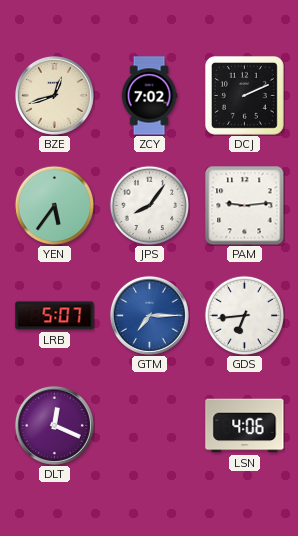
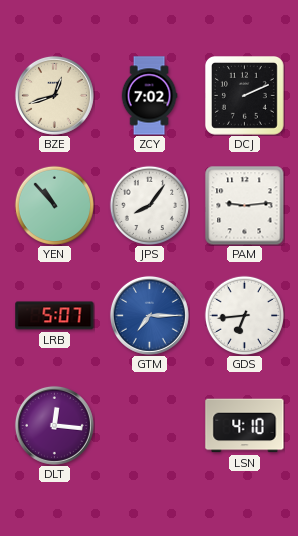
YEN: 5:36 -> 10:53 (54, 205)
DLT: 12:19 -> 12:16 (54, 425)
LSN: 4:06 -> 4:10 (245, 426)
